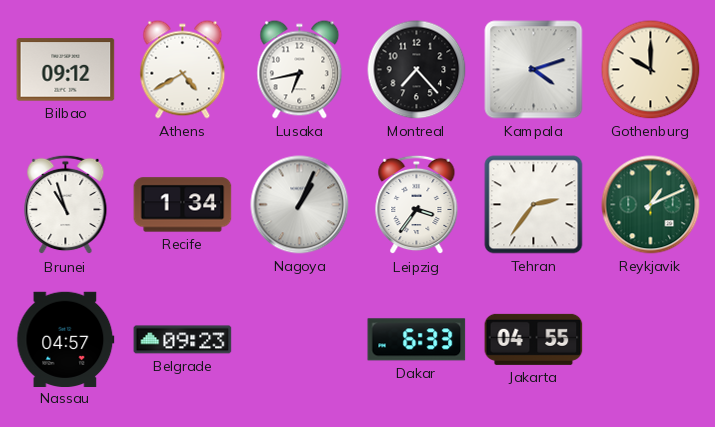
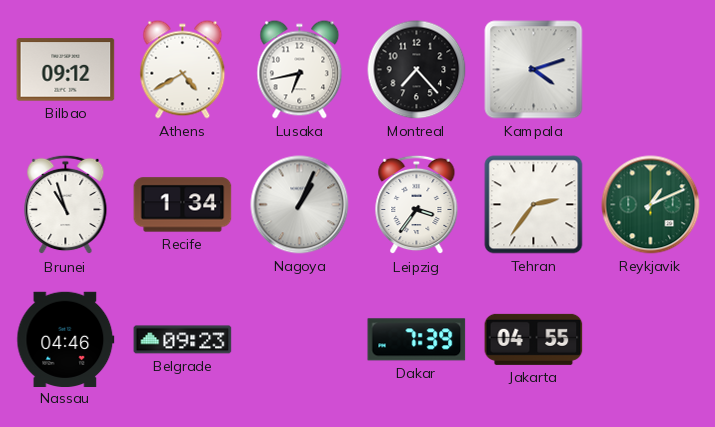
Gothenburg: 10:00 -> none (651, 70)
Nassau: 04:57 -> 04:46 (66, 339)
Dakar: 6:33 -> 7:39 (417, 340)
